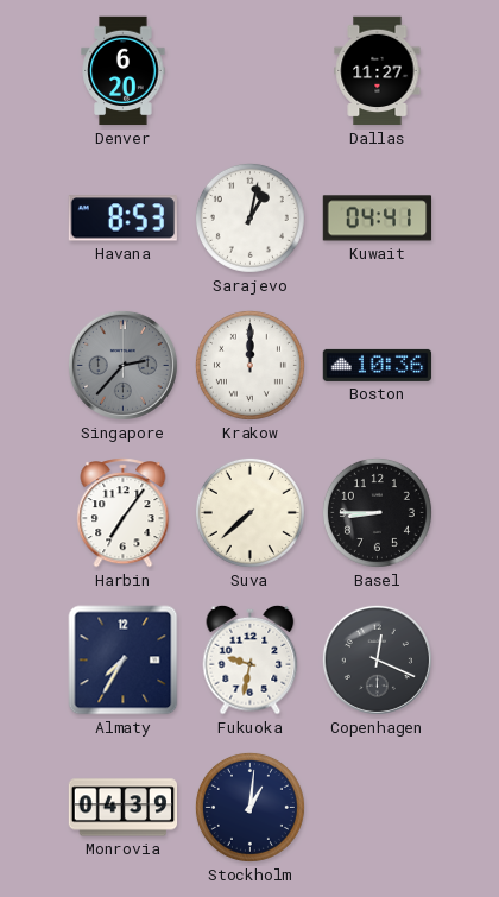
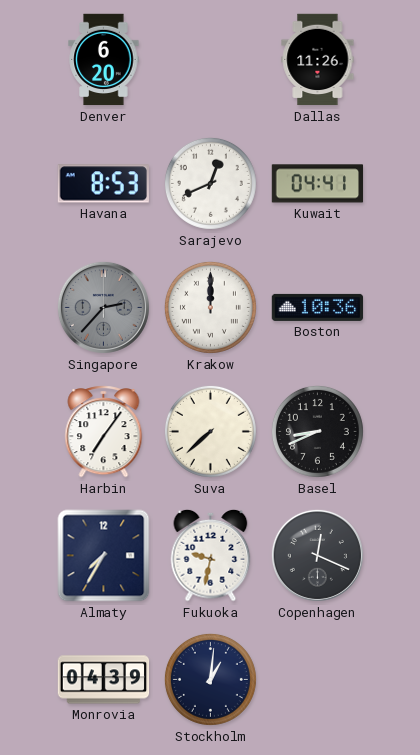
Dallas: 11:27 -> 11:26 (318, 60)
Sarajevo: 1:02 -> 12:41 (210, 183)
Basel: 8:45 -> 8:41 (317, 431)
